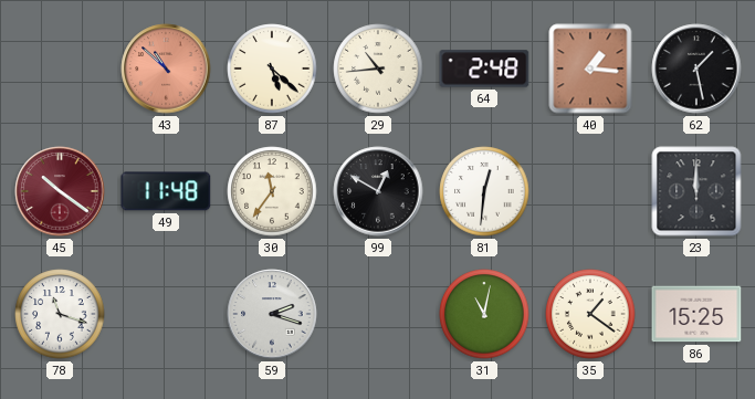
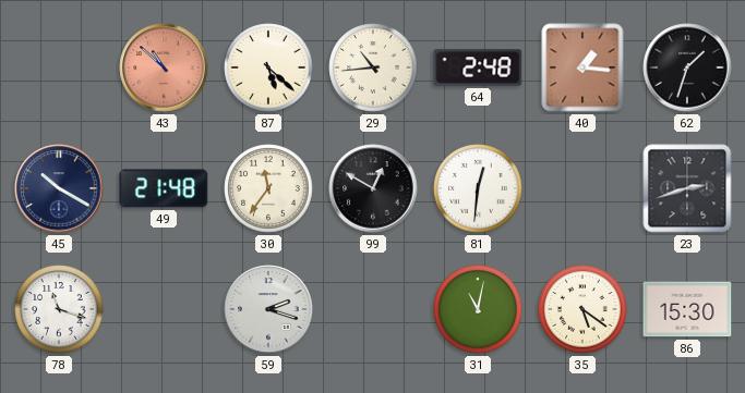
62: 1:28 -> 1:33 (687, 67)
45: 10:21 -> 10:20 (59, 188)
45 dial: burgundy -> navy (59, 188)
49: 11:48 -> 21:48 (164, 188)
23: 12:00 -> 2:42 (687, 188)
35: 1:21 -> 5:21 (582, 309)
86: 15:25 -> 15:30 (687, 309)
